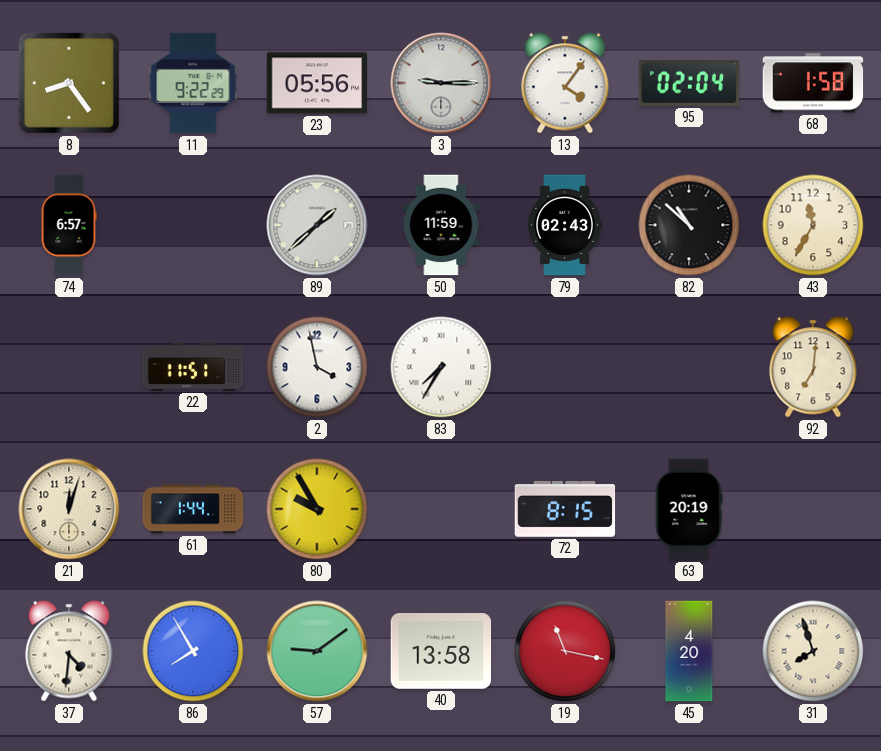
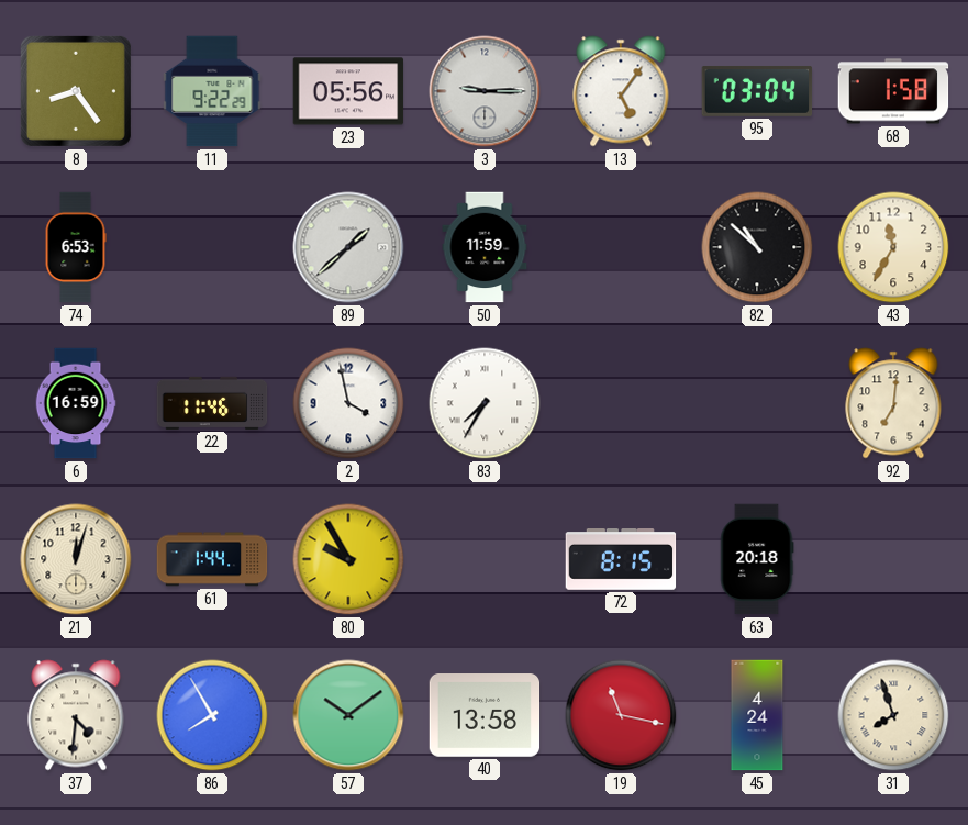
13: 4:06 -> 5:06 (621, 91)
95: 02:04 -> 03:04 (757, 91)
74: 6:57 -> 6:53 (76, 247)
79: 02:43 -> none (564, 225)
6: none -> 16:59 (76, 403)
22: 11:51 -> 11:46 (212, 403)
63: 20:19 -> 20:18 (757, 559)
57: 9:09 -> 10:09 (348, 715)
45: 4:20 -> 4:24 (757, 715)
